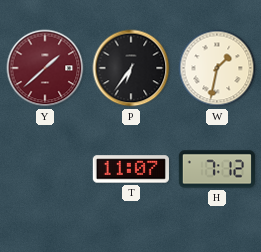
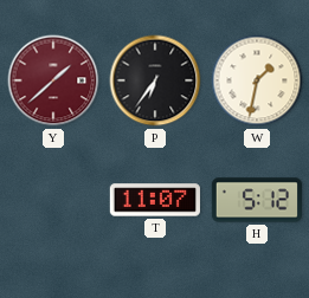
H: 7:12 -> 5:12 (257, 200)
